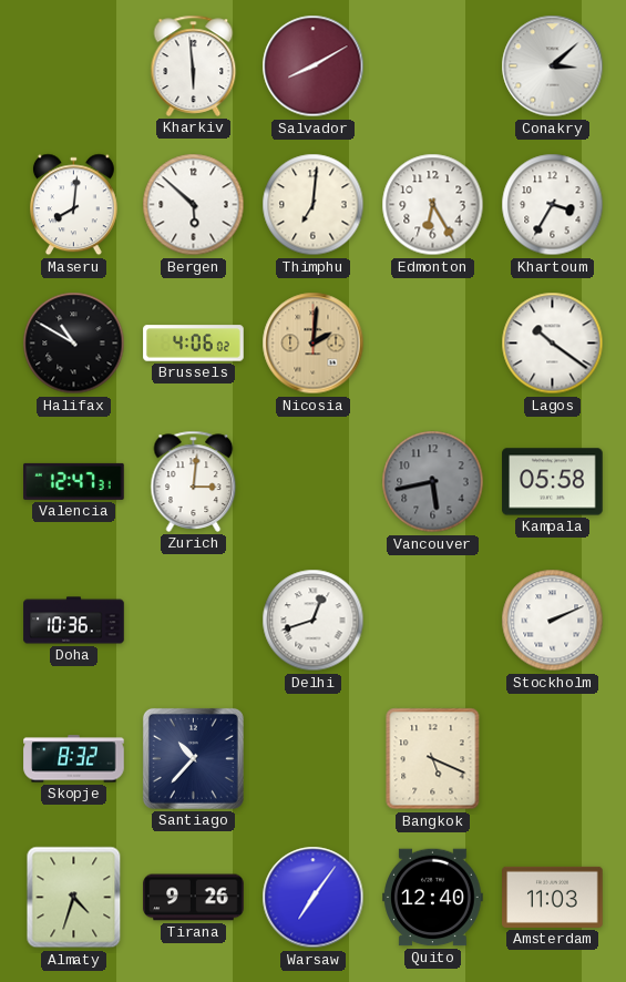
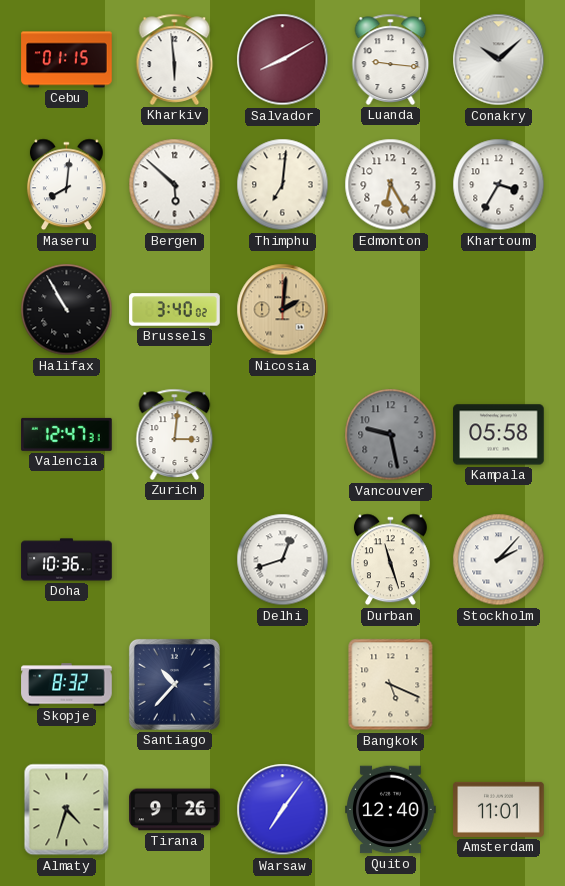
Cebu: none -> 01:15 (67, 60)
Luanda: none -> 9:16 (391, 59)
Conakry: 3:08 -> 10:08 (499, 60)
Halifax: 10:50 -> 10:55 (67, 310)
Brussels: 4:06 -> 3:40 (175, 310)
Lagos: 10:21 -> none (553, 344)
Vancouver: 5:43 -> 9:28 (391, 435)
Durban: none -> 11:27 (390, 560)
Stockholm: 2:11 -> 2:07 (499, 560)
Amsterdam: 11:03 -> 11:01 (499, 809)
